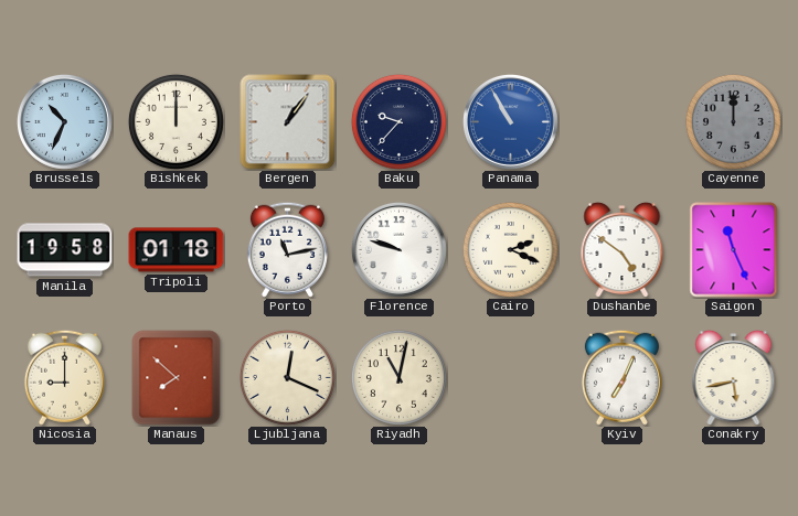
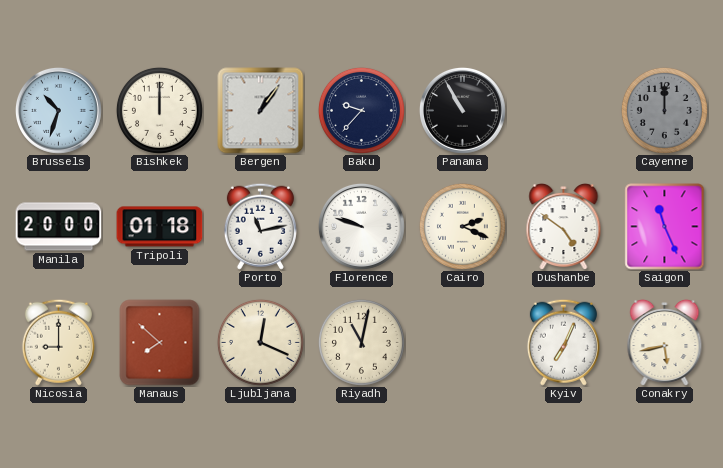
Brussels: 10:34 -> 10:33 (58, 110)
Panama dial: blue -> black (462, 110)
Manila: 19:58 -> 20:00 (59, 227)
